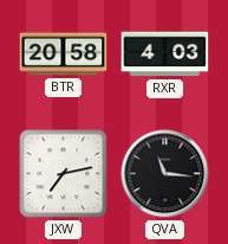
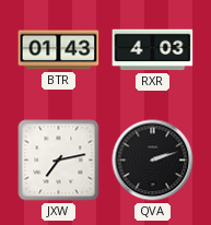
BTR: 20:58 -> 01:43 (59, 50)
QVA: 11:16 -> 2:12 (153, 161)
